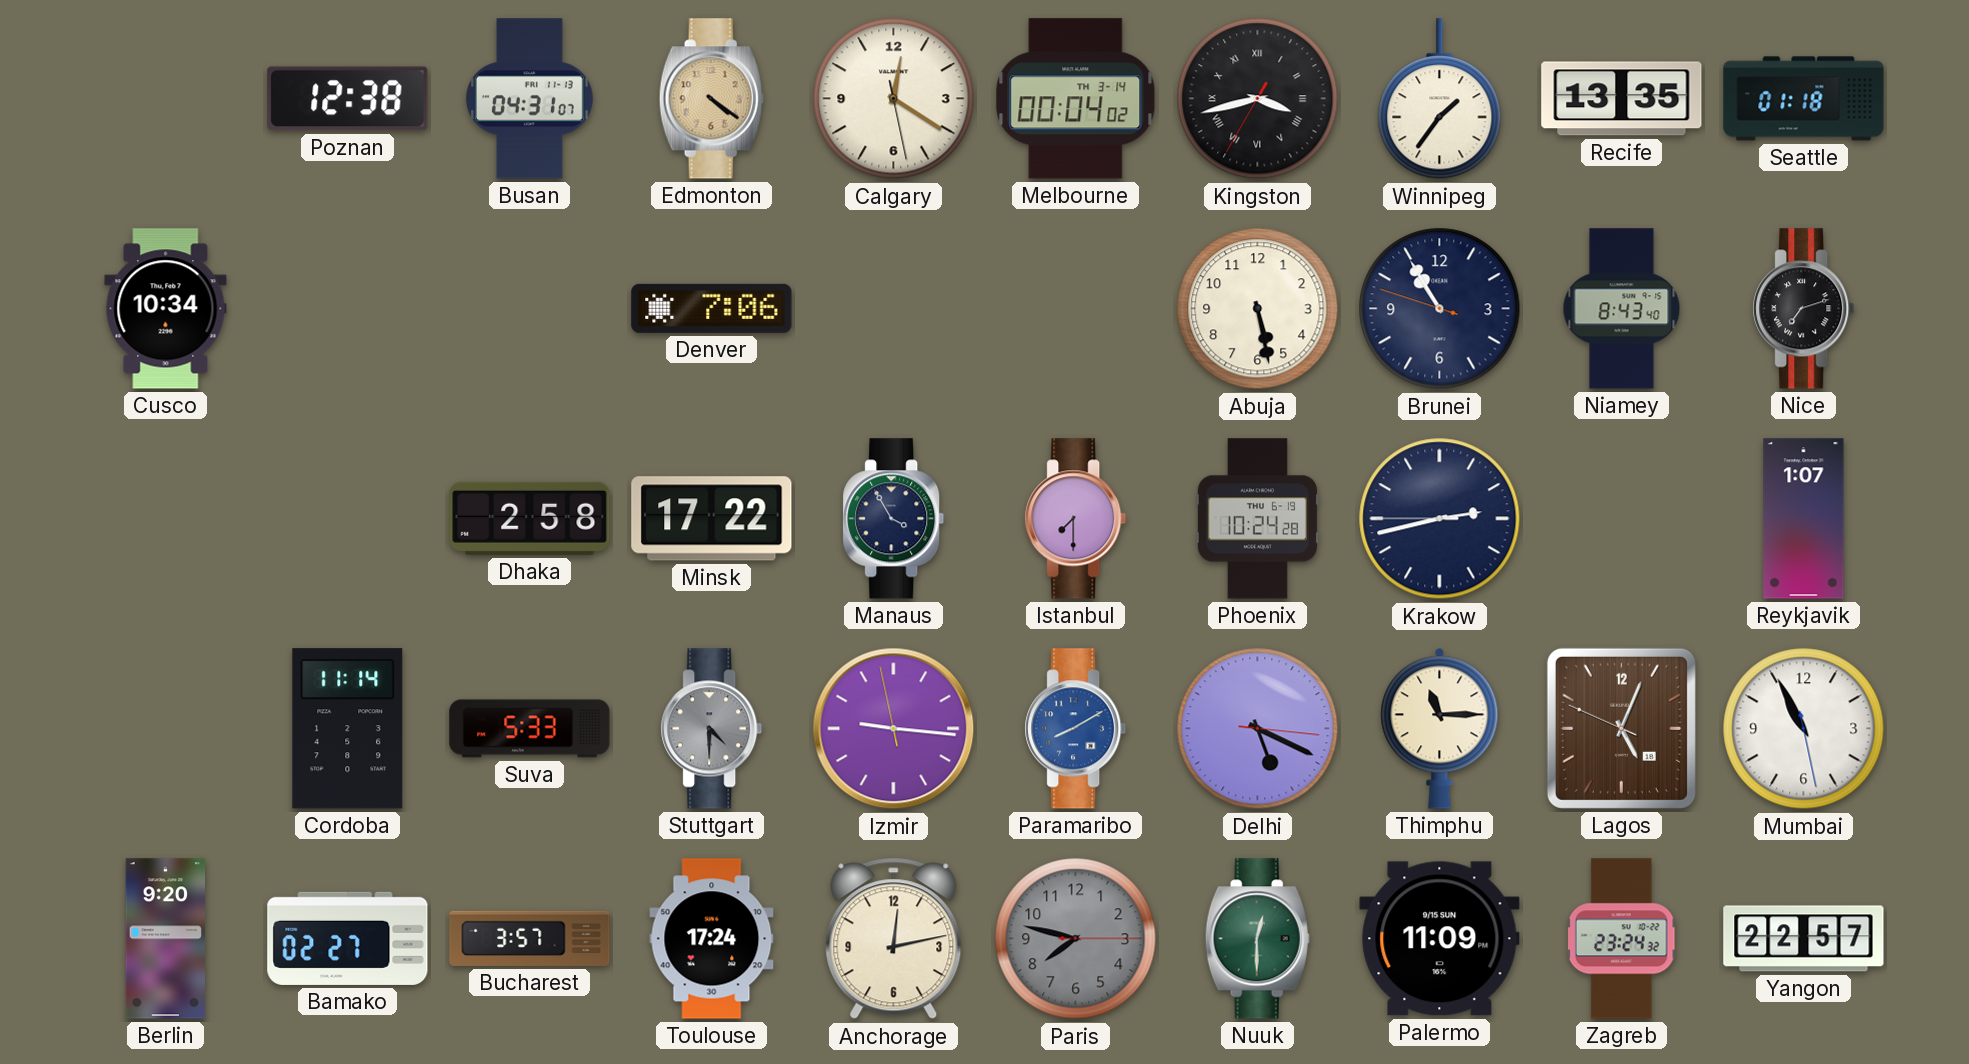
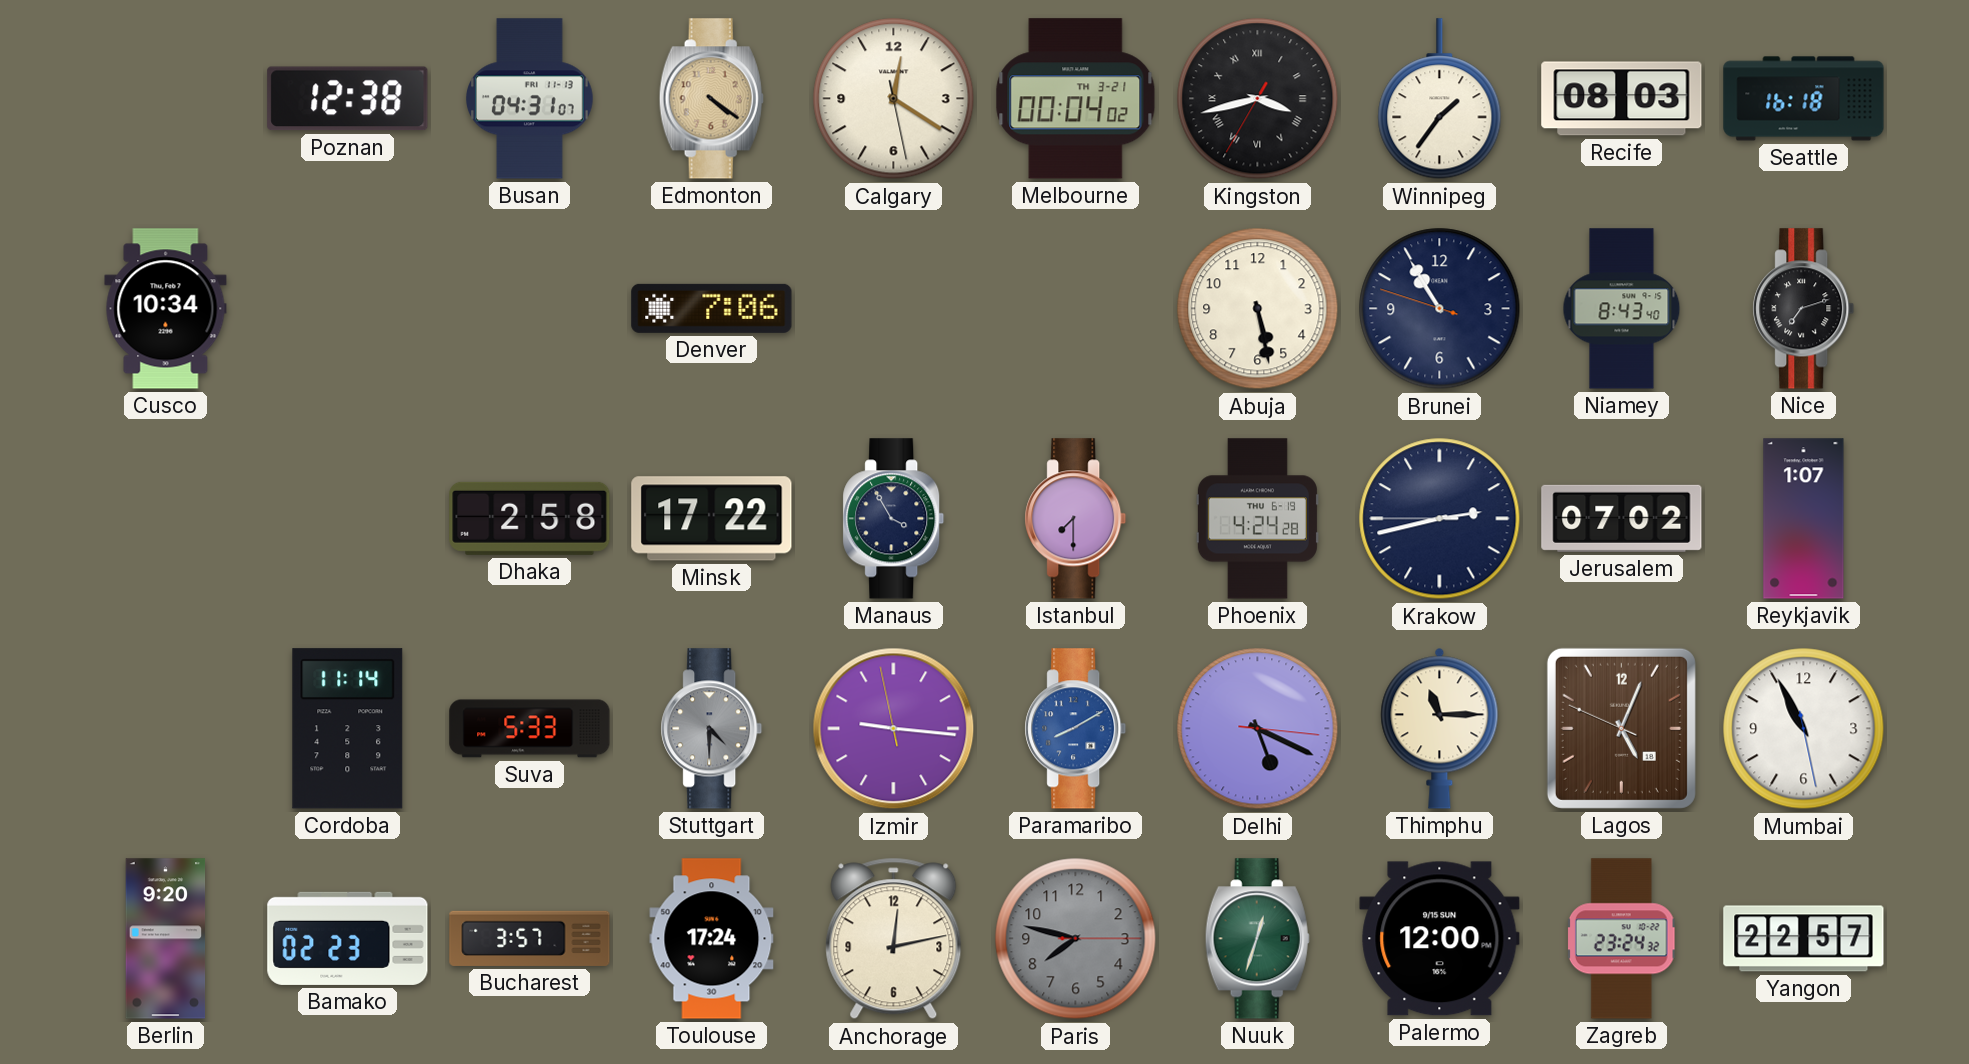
Melbourne date: TH 3-14 -> TH 3-21 (1076, 99)
Recife: 13:35 -> 08:03 (1622, 99)
Seattle: 01:18 -> 16:18 (1804, 99)
Phoenix: 10:24 -> 4:24 (1257, 519)
Jerusalem: none -> 07:02 (1622, 518)
Bamako: 02:27 -> 02:23 (348, 938)
Nuuk: 12:30 -> 12:33 (1257, 939)
Palermo: 11:09 -> 12:00 (1440, 939)
